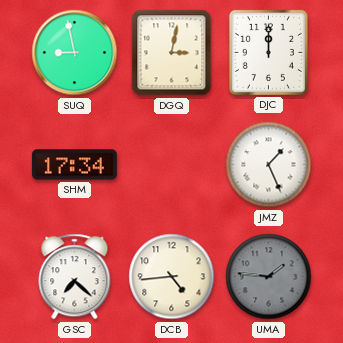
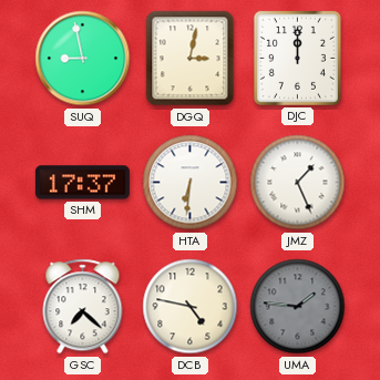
SHM: 17:34 -> 17:37 (82, 183)
HTA: none -> 6:31 (191, 183)
DCB: 4:44 -> 4:47 (191, 307)
